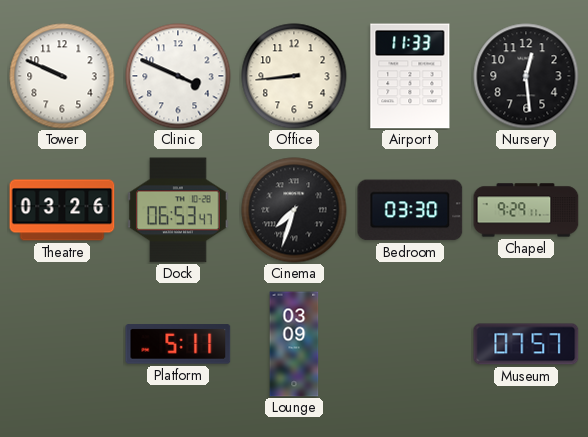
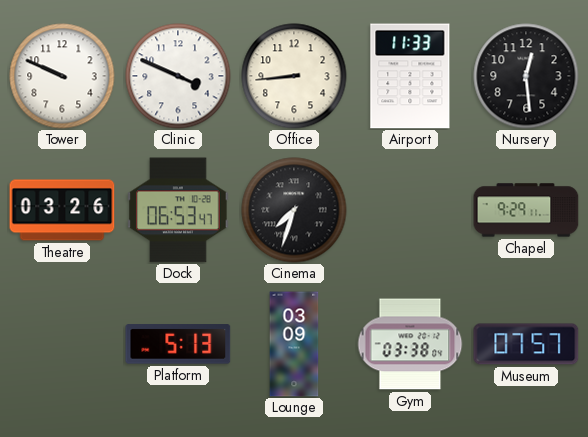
Bedroom: 03:30 -> none (410, 210)
Platform: 5:11 -> 5:13 (178, 344)
Gym: none -> 03:38 (410, 344)
